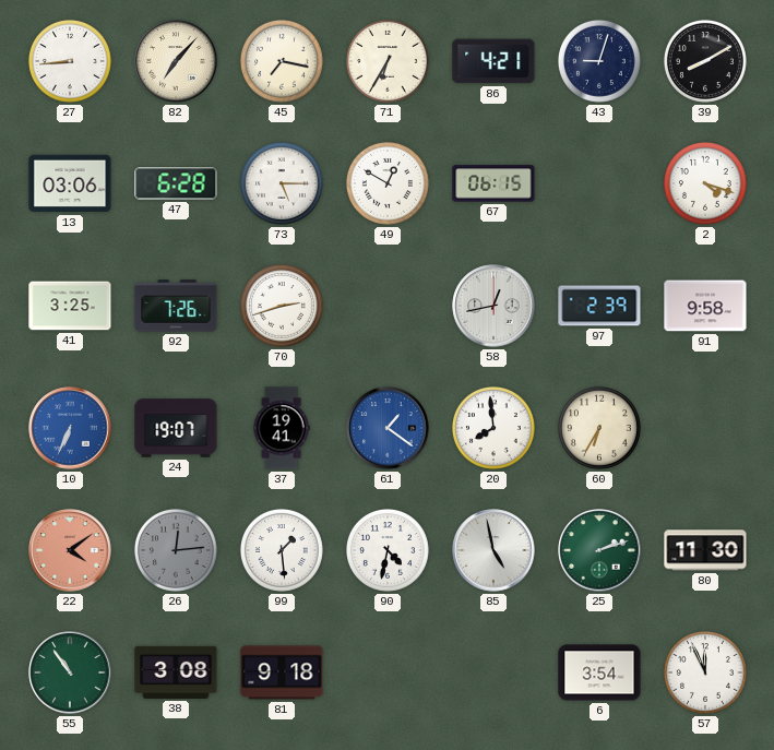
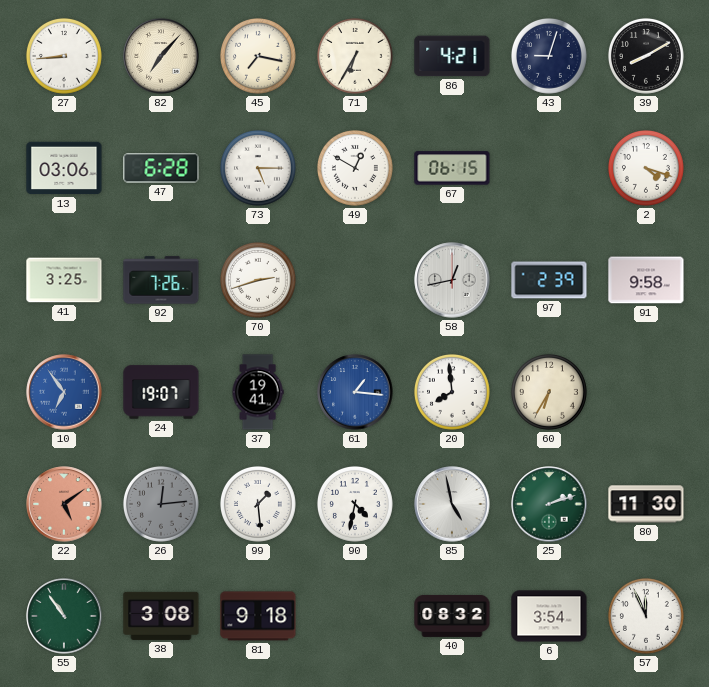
10: 6:34 -> 6:54 (64, 392)
61: 1:21 -> 1:16 (355, 392)
22: 4:09 -> 5:09 (64, 504)
40: none -> 08:32 (452, 616)
